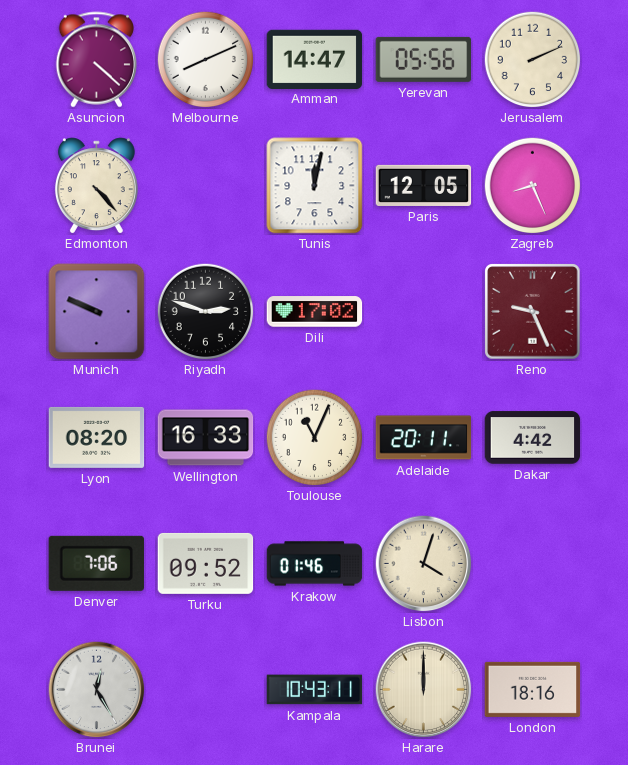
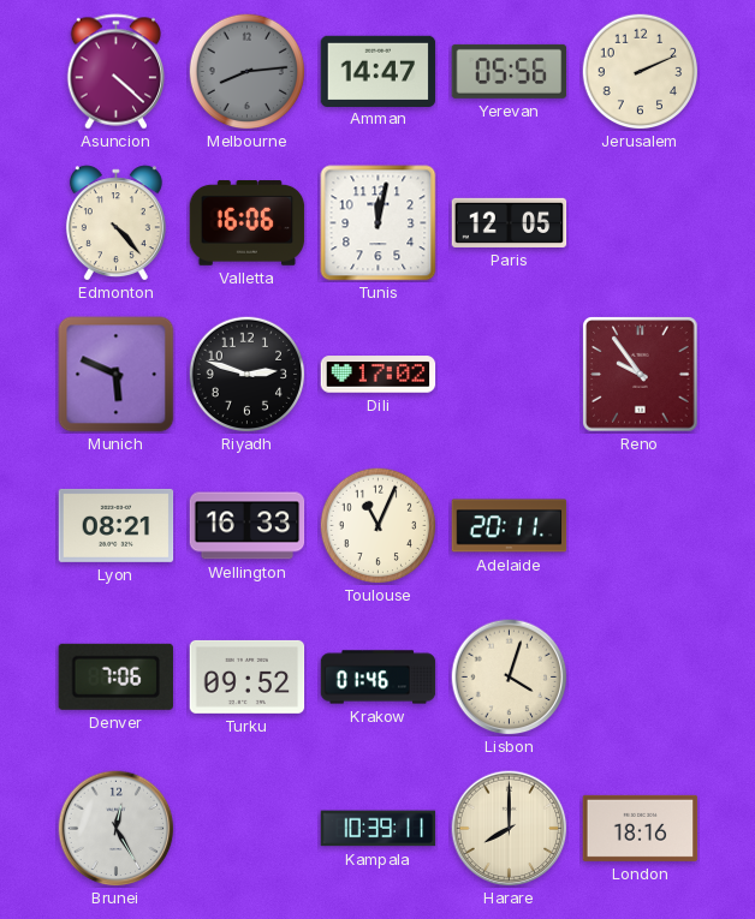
Melbourne: 8:11 -> 8:14 (246, 71)
Melbourne dial: white -> grey (246, 71)
Valletta: none -> 16:06 (248, 223)
Zagreb: 8:26 -> none (532, 185)
Munich: 9:49 -> 5:49 (117, 375)
Reno: 9:26 -> 9:54 (641, 375)
Lyon: 08:20 -> 08:21 (117, 525)
Dakar: 4:42 -> none (533, 438)
Kampala: 10:43 -> 10:39 (379, 829)
Harare: 12:00 -> 8:00 (510, 829)
